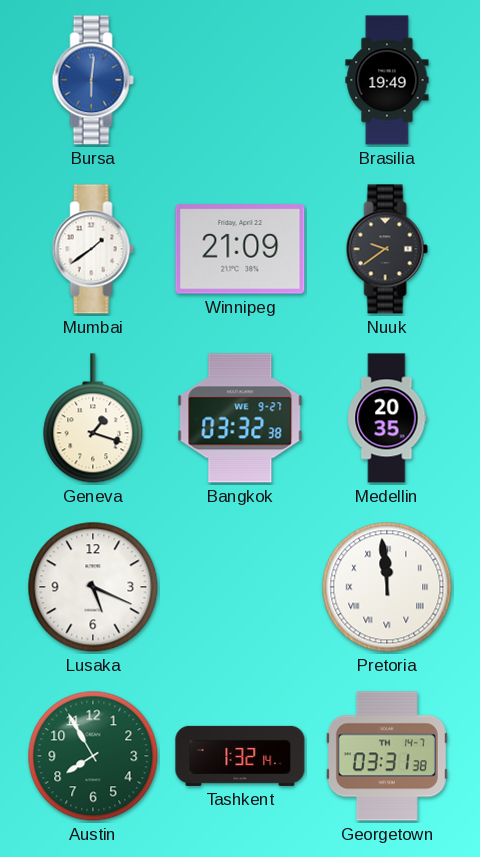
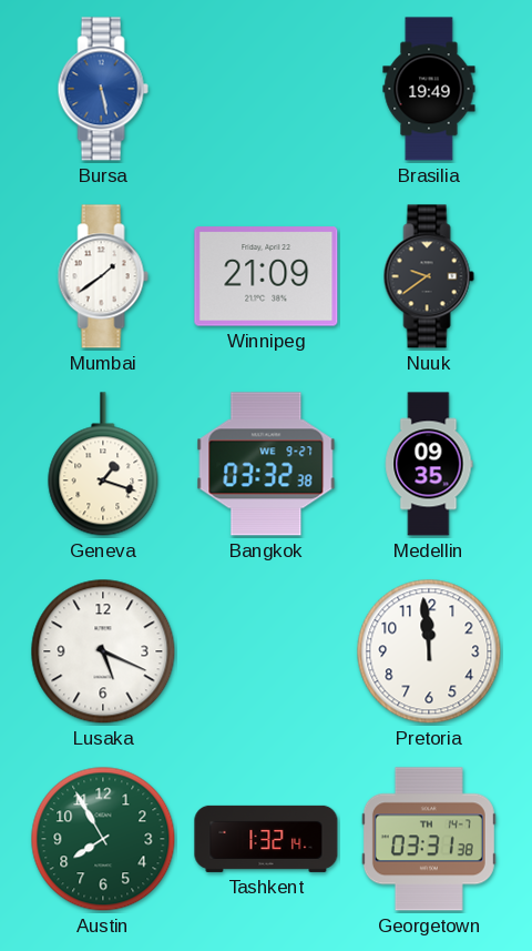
Bursa: 6:01 -> 5:28 (103, 89)
Medellin: 20:35 -> 09:35 (429, 464)
Pretoria numerals: Roman -> Arabic (429, 651)
